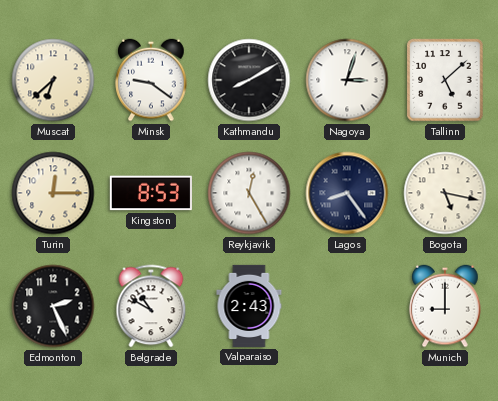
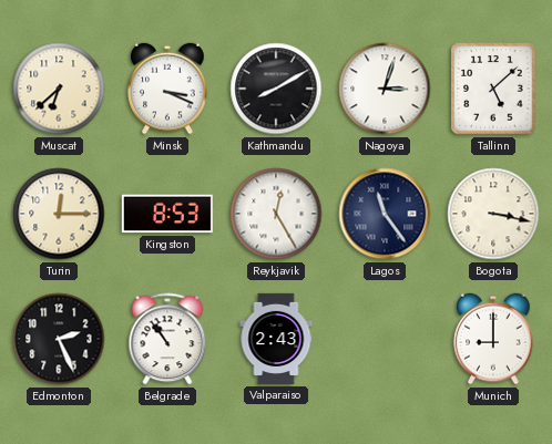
Minsk: 9:21 -> 3:19 (167, 89)
Lagos: 8:24 -> 11:24 (385, 214)
Bogota: 5:17 -> 3:17 (493, 214)
Belgrade: 10:50 -> 10:54 (167, 339)
